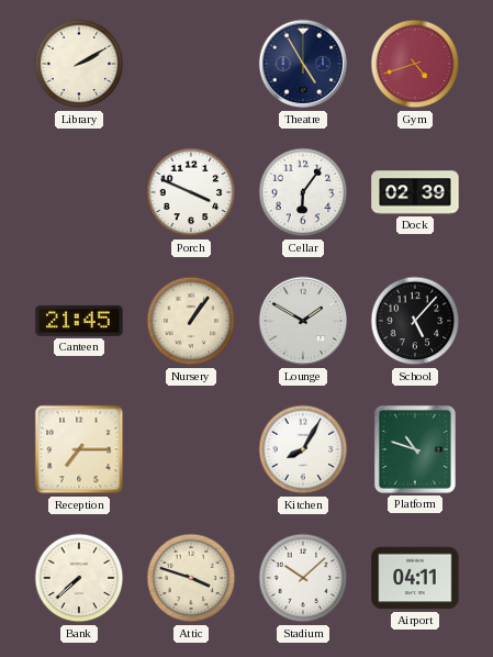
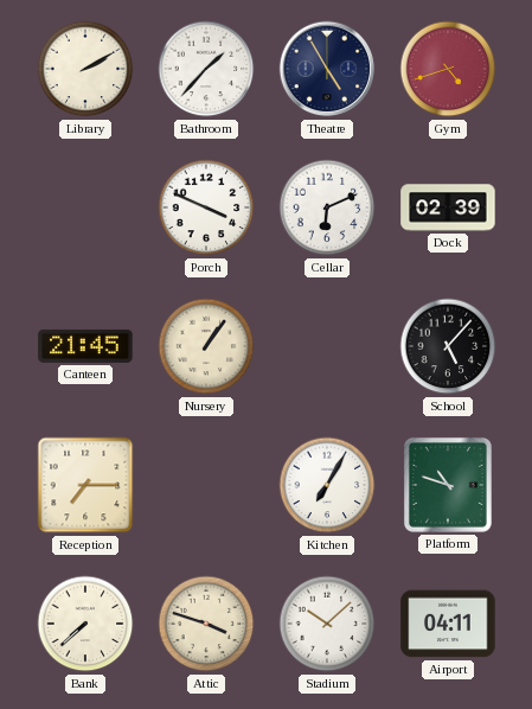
Bathroom: none -> 1:37 (206, 69)
Cellar: 6:06 -> 6:11 (327, 207)
Lounge: 1:50 -> none (303, 321)
Kitchen: 8:05 -> 7:05 (327, 485)
